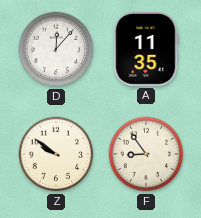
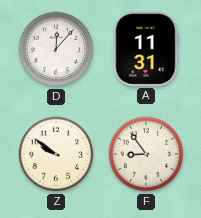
A: 11:35 -> 11:31 (146, 50)
